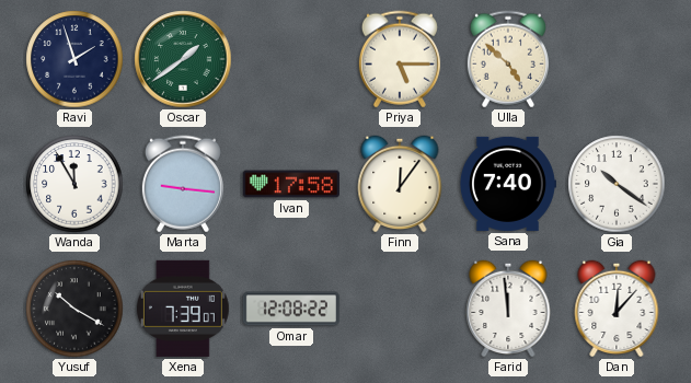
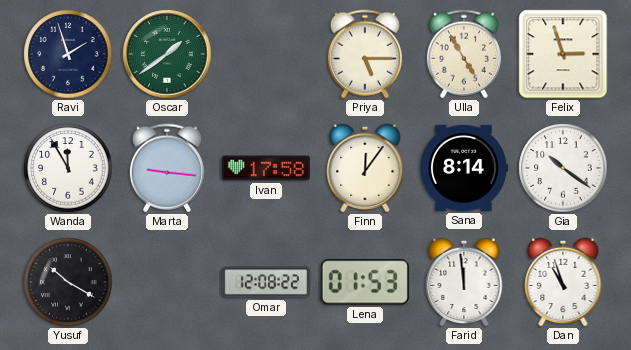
Ulla: 4:52 -> 4:55 (464, 54)
Felix: none -> 2:57 (563, 54)
Sana: 7:40 -> 8:14 (463, 168)
Xena: 7:39 -> none (183, 309)
Lena: none -> 01:53 (365, 282)
Dan: 12:07 -> 10:57 (563, 282)
